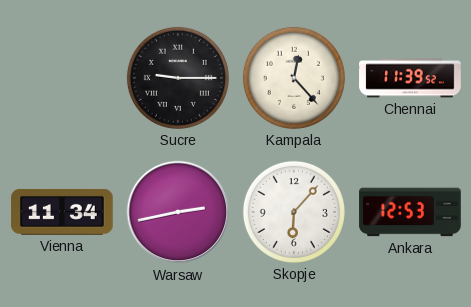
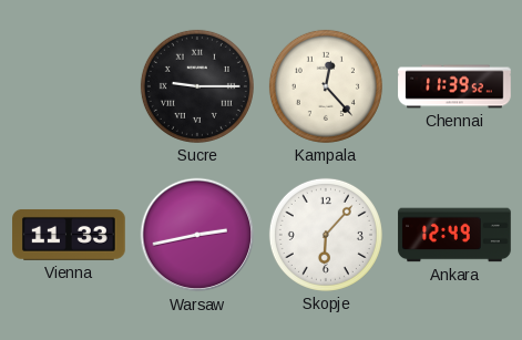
Vienna: 11:34 -> 11:33 (69, 235)
Ankara: 12:53 -> 12:49 (454, 235)
